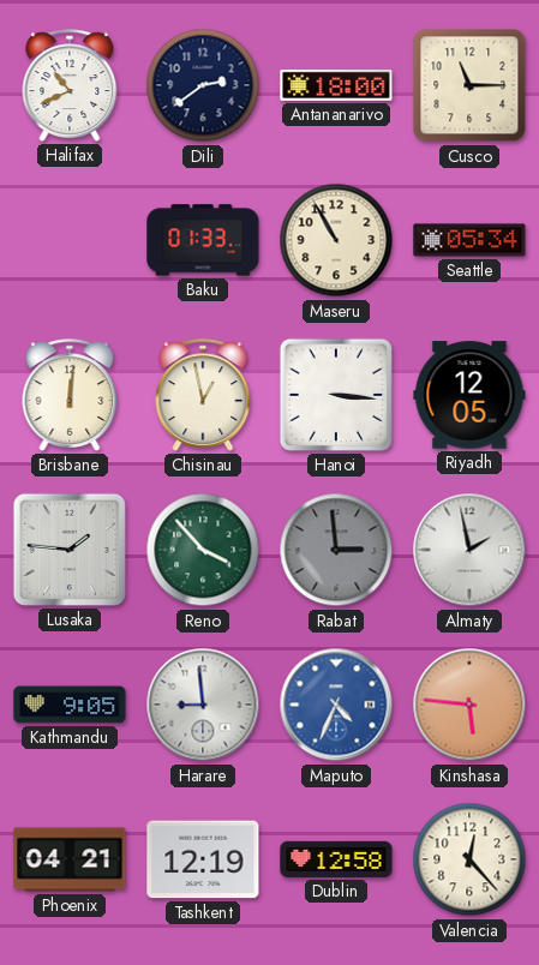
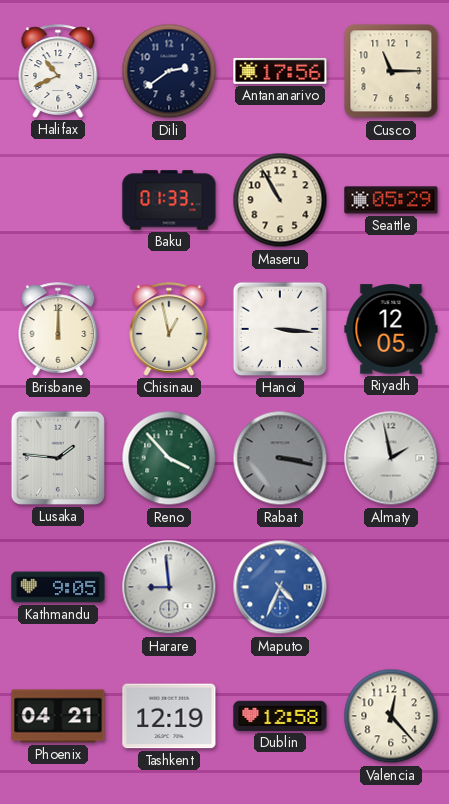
Antananarivo: 18:00 -> 17:56 (280, 71)
Seattle: 05:34 -> 05:29 (391, 200)
Brisbane: 12:01 -> 12:00 (58, 329)
Rabat: 2:59 -> 3:17 (280, 458)
Kinshasa: 5:46 -> none (469, 705)
